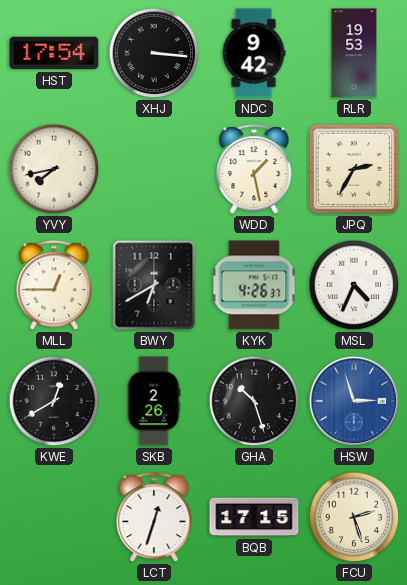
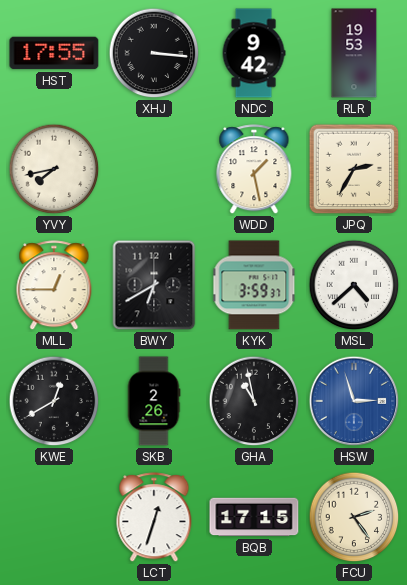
HST: 17:54 -> 17:55 (54, 53)
KYK: 4:26 -> 3:59 (254, 285)
MSL: 4:34 -> 4:38 (354, 285)
GHA: 10:27 -> 10:58 (254, 401)
FCU: 2:27 -> 2:24 (354, 517)
